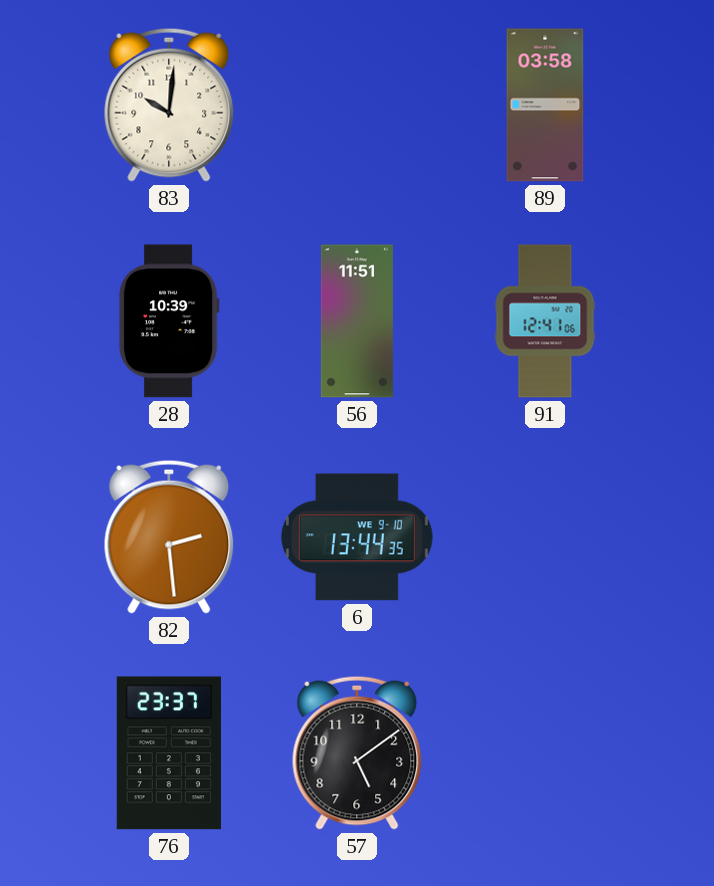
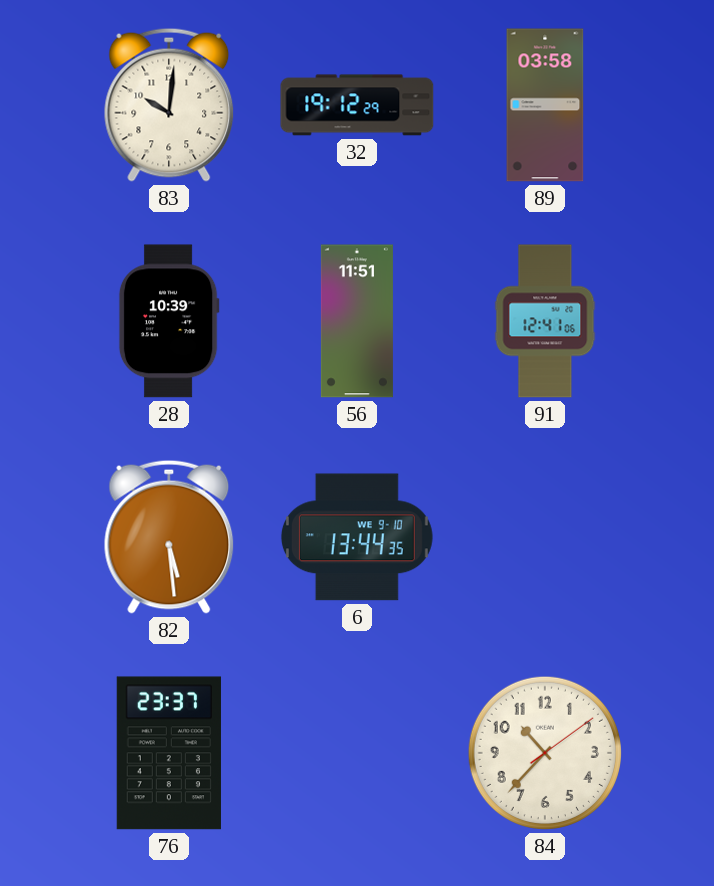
32: none -> 19:12 (357, 105)
82: 2:29 -> 5:29 (169, 537)
57: 5:09 -> none (357, 753)
84: none -> 10:37 (545, 753)
